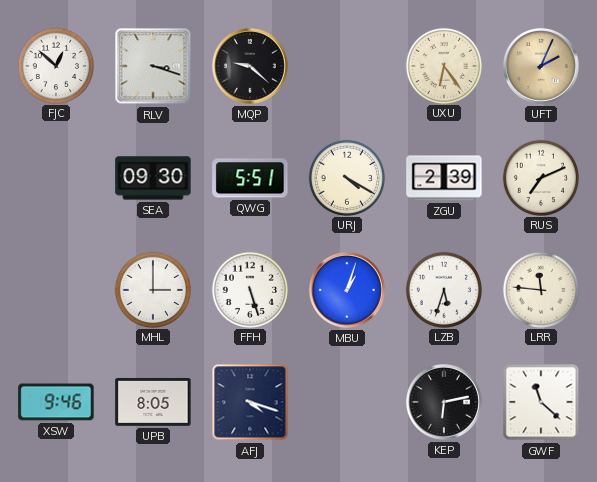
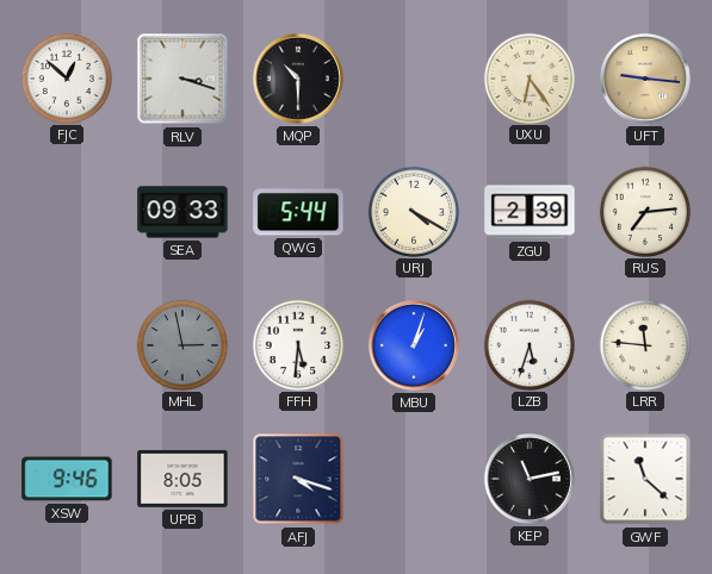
MQP: 9:22 -> 10:30 (298, 79)
UFT: 2:04 -> 9:16 (645, 79)
SEA: 09:30 -> 09:33 (182, 212)
QWG: 5:51 -> 5:44 (298, 212)
RUS: 7:11 -> 7:14 (644, 211)
MHL: 3:00 -> 2:58 (181, 344)
MHL dial: white -> grey (181, 344)
FFH: 5:27 -> 5:31 (297, 344)
KEP: 6:13 -> 11:13 (530, 479)
